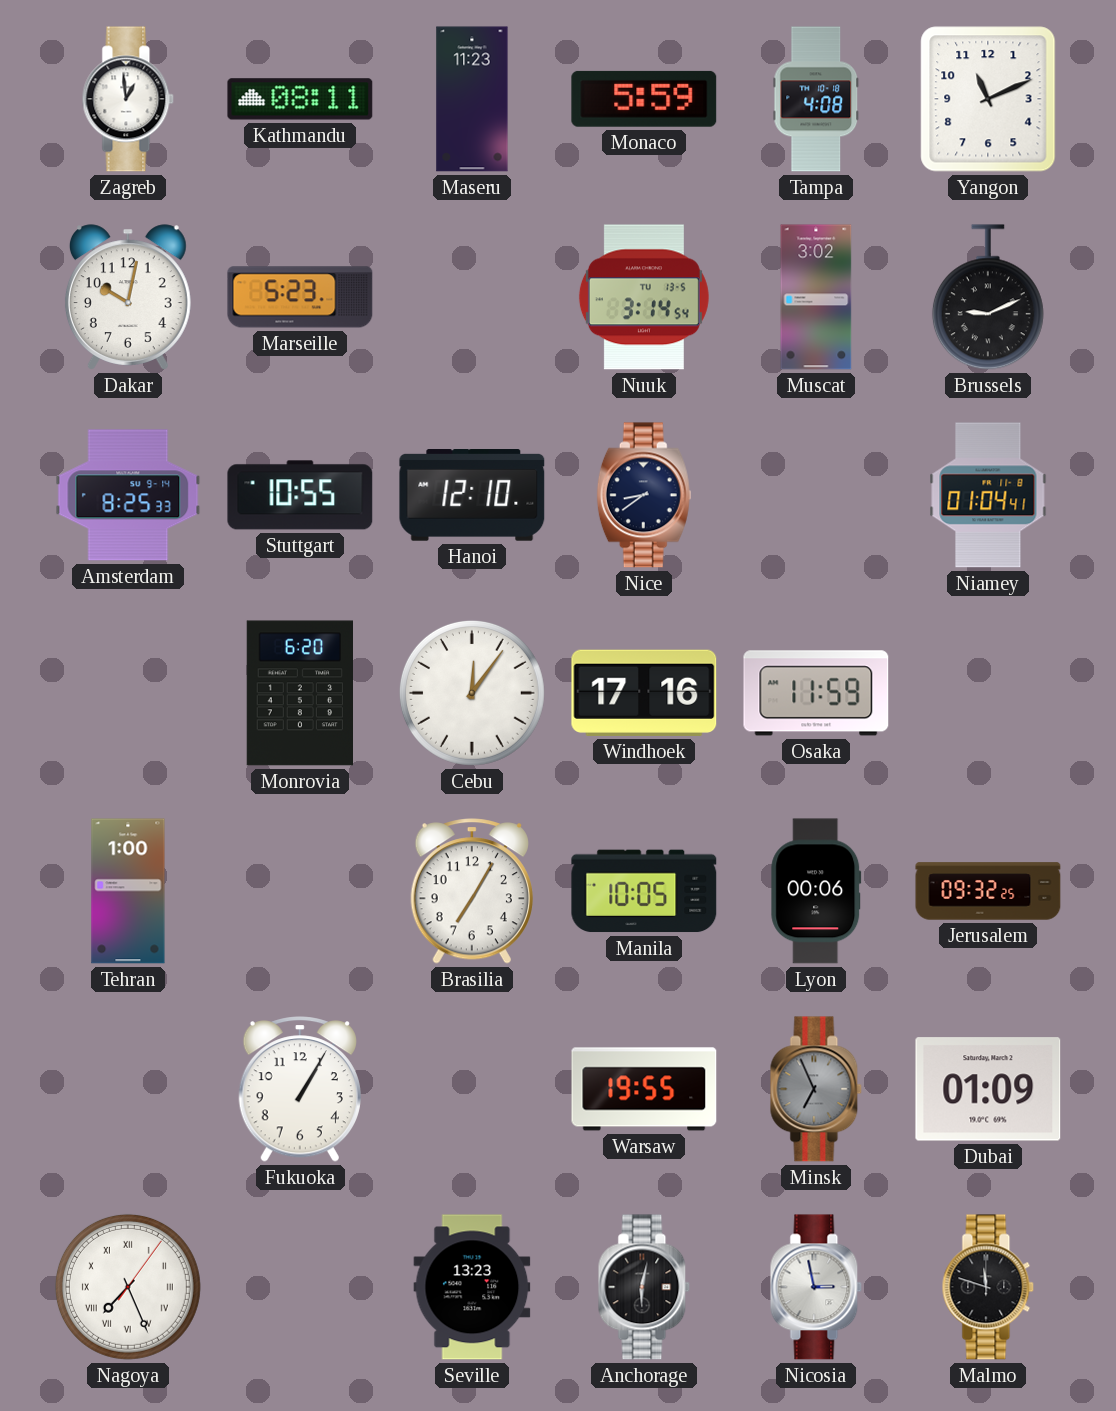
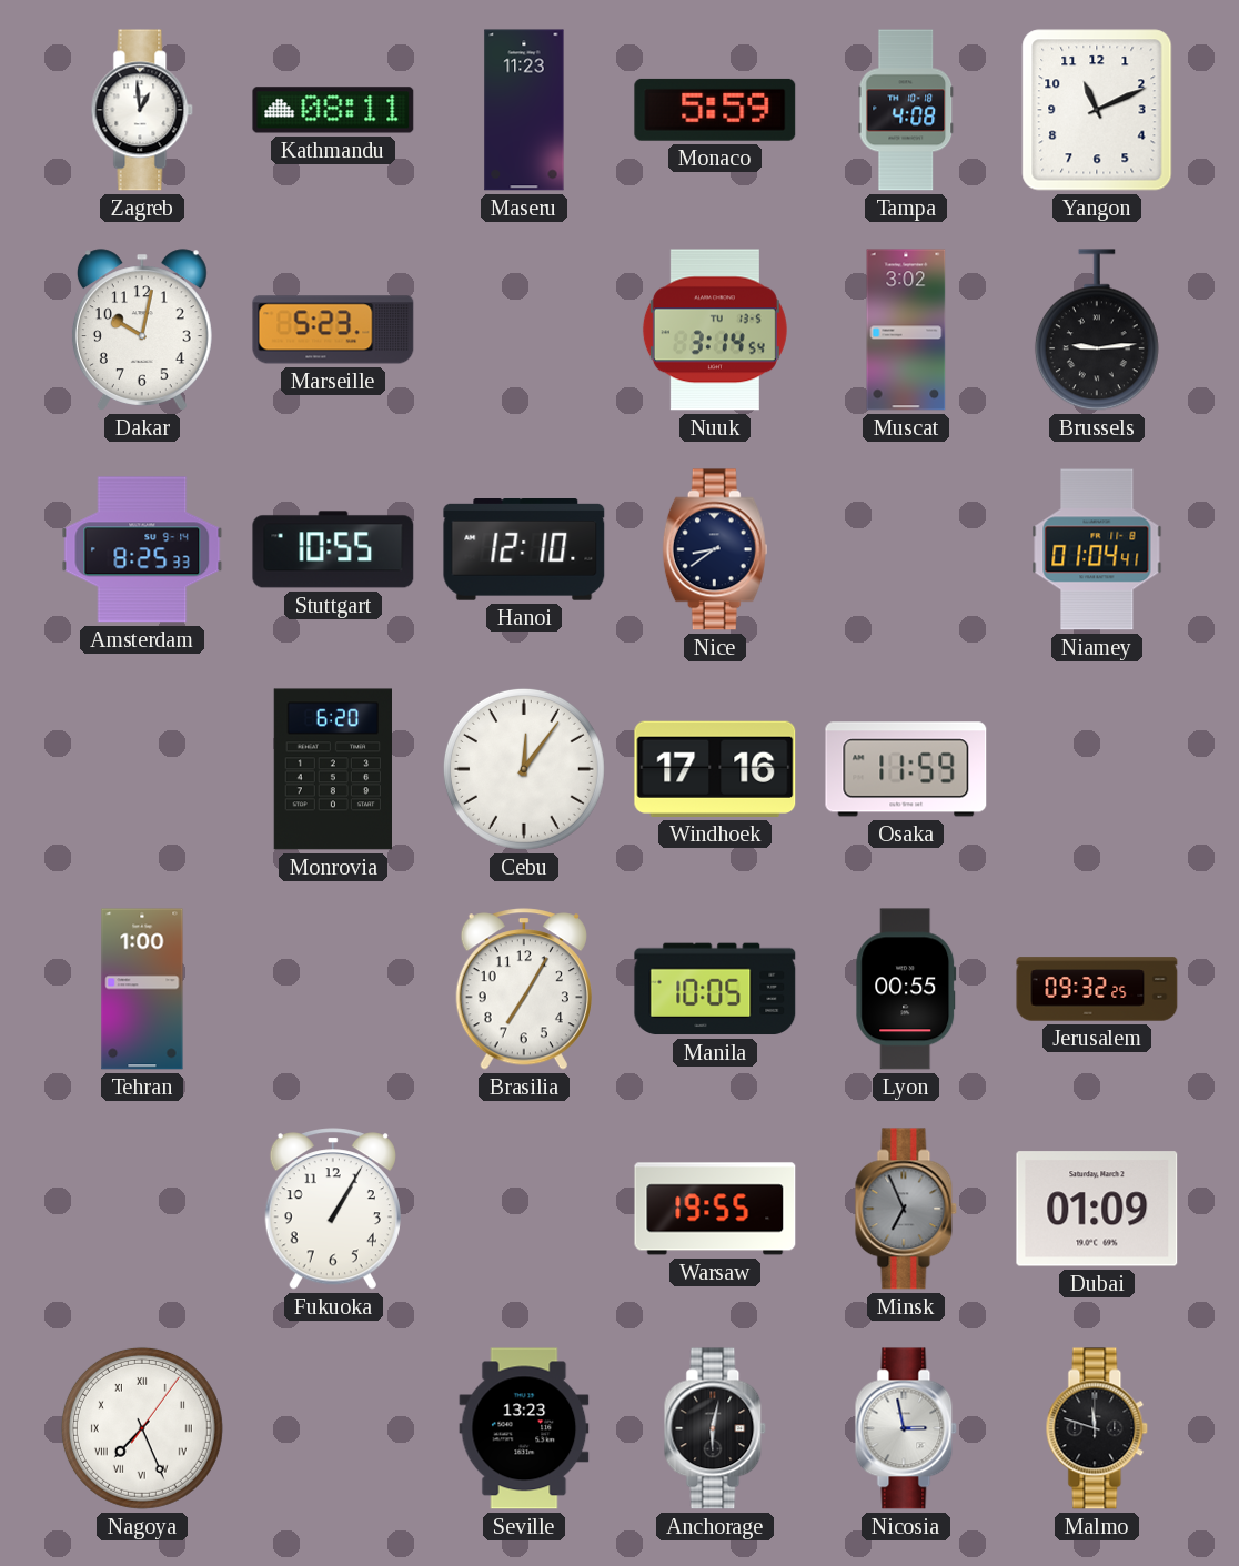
Brussels: 9:11 -> 9:14 (1097, 330)
Lyon: 00:06 -> 00:55 (906, 989)
